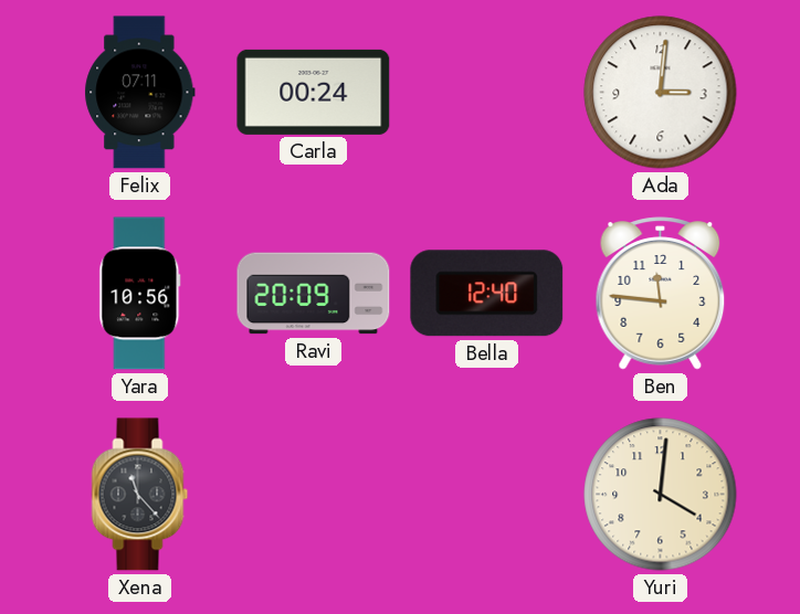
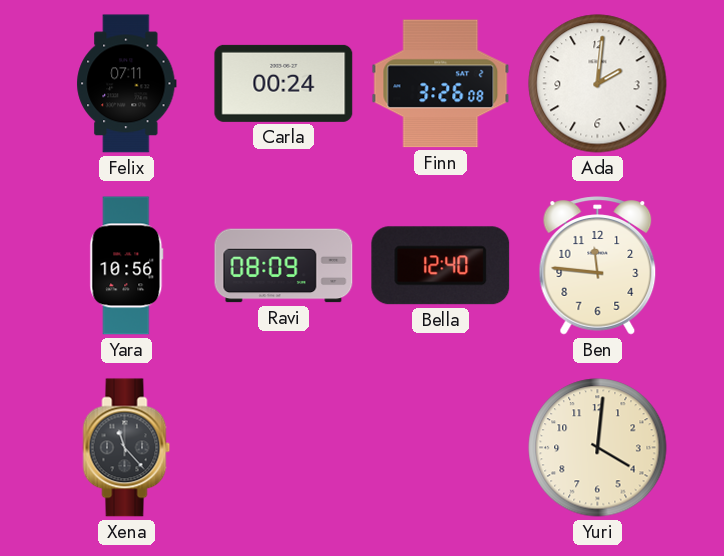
Finn: none -> 3:26 (441, 84)
Ada: 3:01 -> 2:01 (598, 84)
Ravi: 20:09 -> 08:09 (284, 266)
